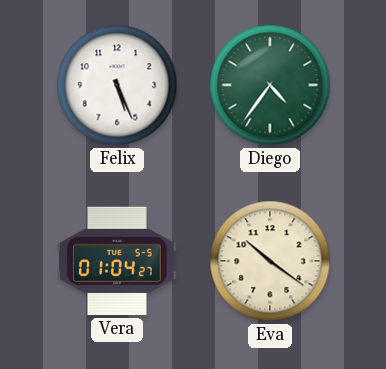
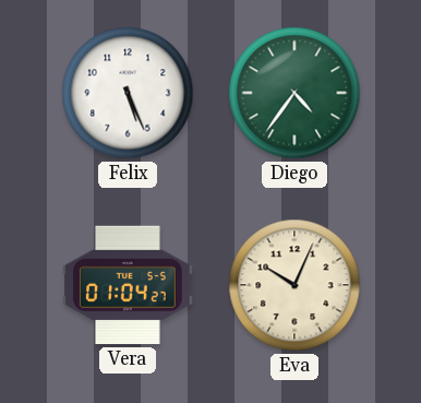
Eva: 10:21 -> 10:04 (294, 285)
